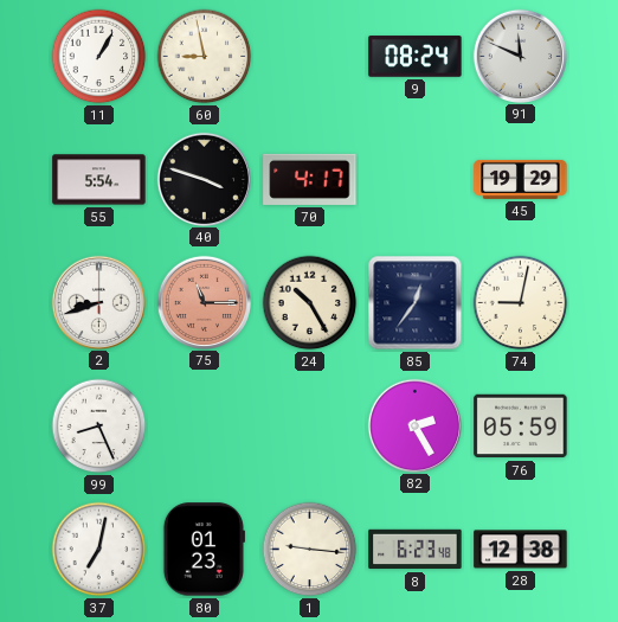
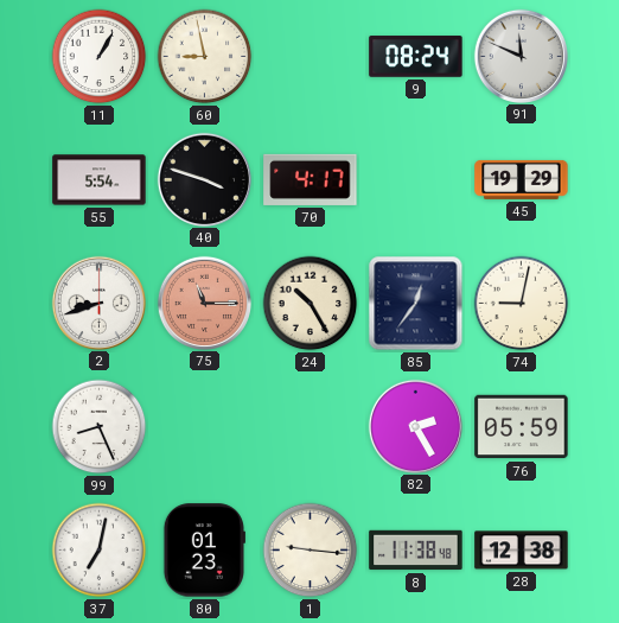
8: 6:23 -> 11:38 (416, 551)
